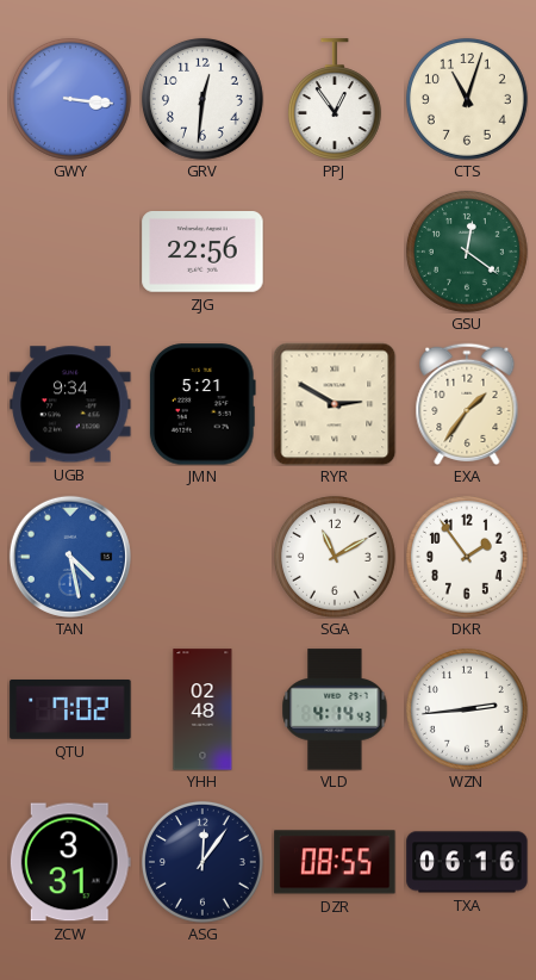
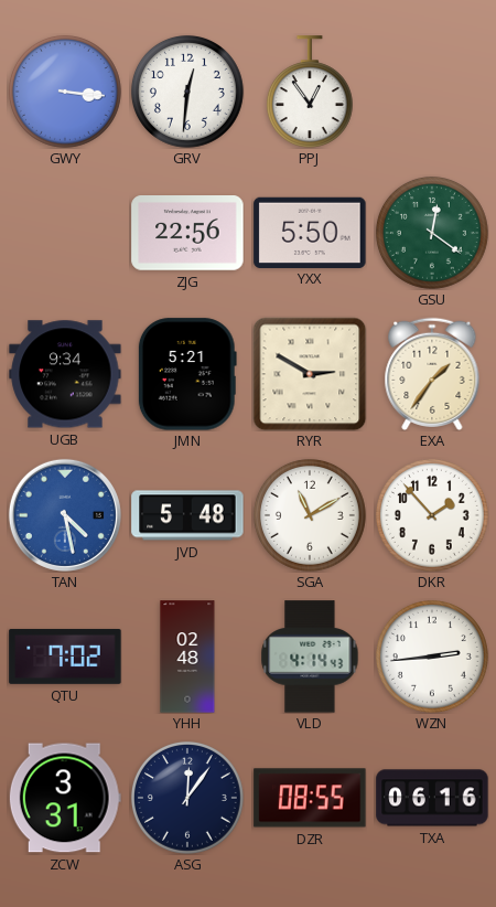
CTS: 11:03 -> none (467, 99)
YXX: none -> 5:50 (310, 232)
JVD: none -> 5:48 (187, 515)
DKR: 1:54 -> 1:53 (432, 515)
